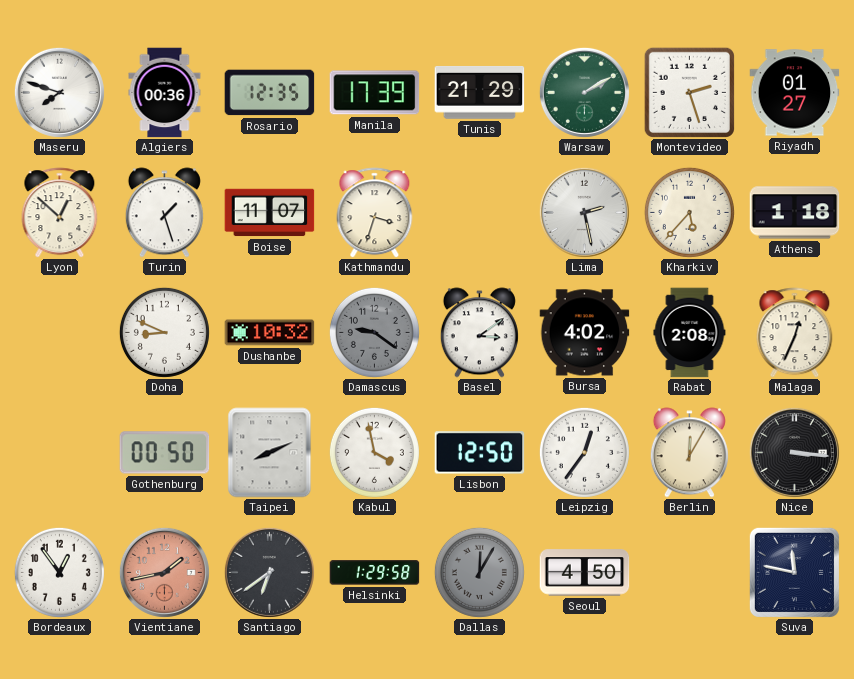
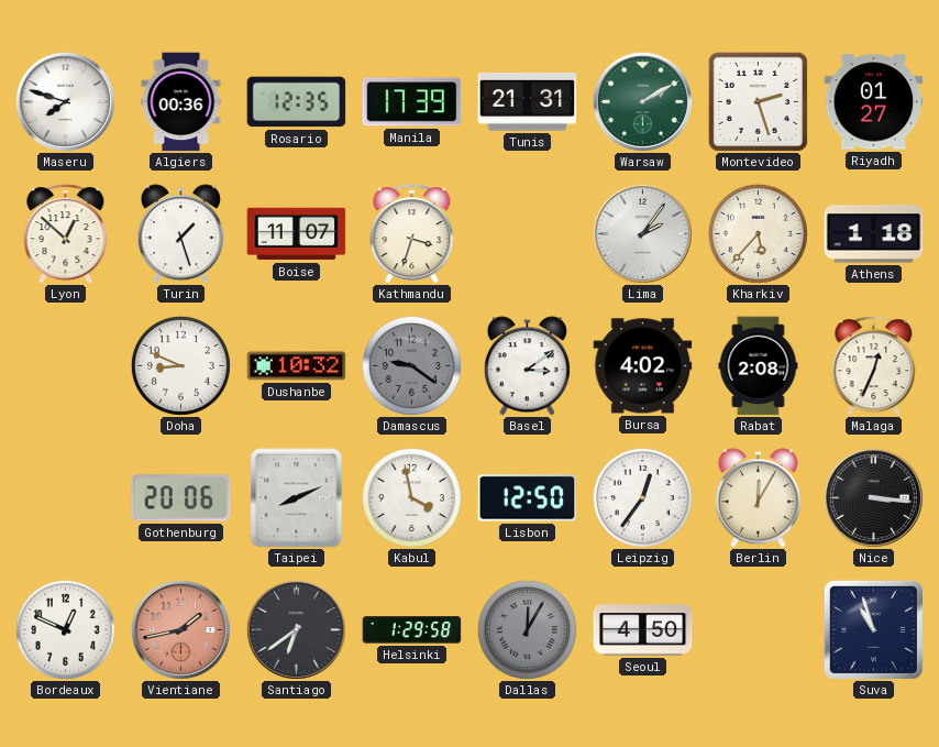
Tunis: 21:29 -> 21:31 (528, 101)
Lima: 2:28 -> 2:06 (642, 233)
Gothenburg: 00:50 -> 20:06 (181, 498)
Bordeaux: 12:54 -> 12:49 (65, 629)
Suva: 11:47 -> 10:57 (873, 629)
